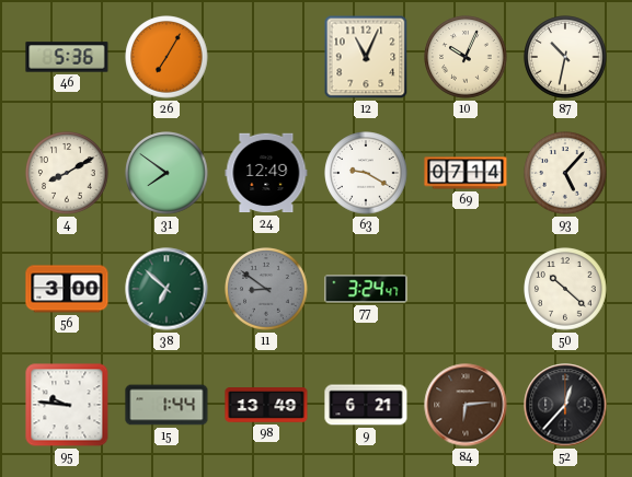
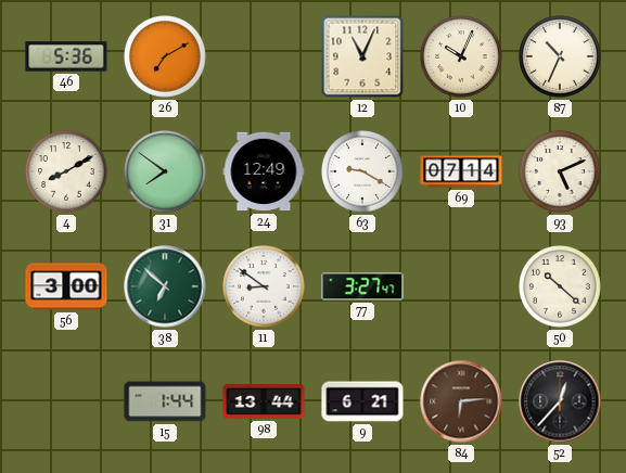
26: 7:05 -> 7:10 (165, 56)
87: 10:32 -> 10:34 (560, 56)
93: 5:07 -> 5:11 (560, 171)
11 dial: grey -> white (264, 286)
77: 3:24 -> 3:27 (362, 286)
95: 9:46 -> none (67, 405)
98: 13:49 -> 13:44 (264, 401)
